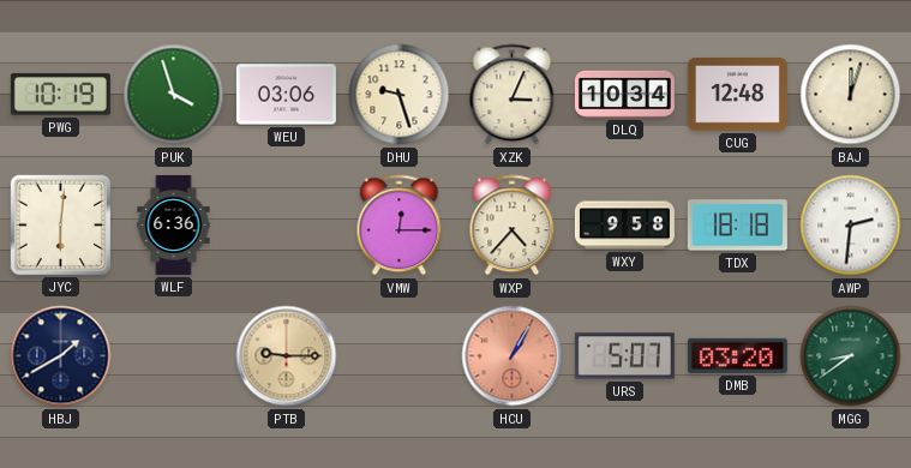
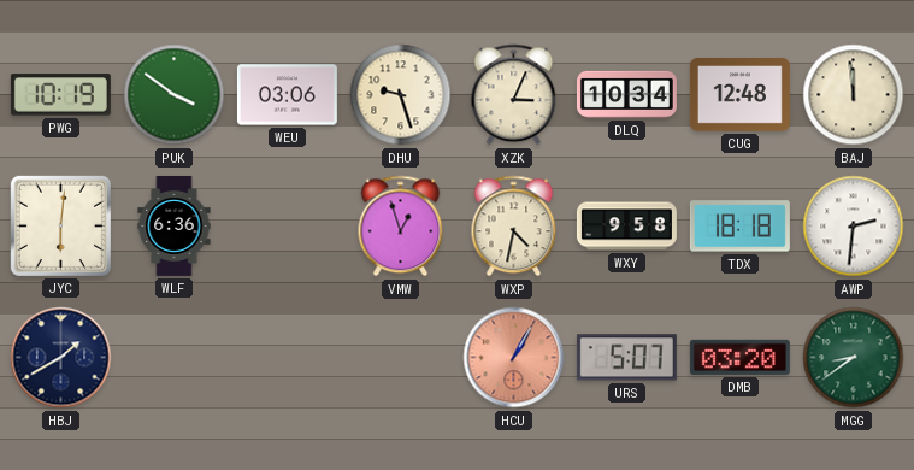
PUK: 3:57 -> 3:51 (175, 95)
BAJ: 12:03 -> 11:59 (854, 95)
VMW: 12:15 -> 12:57 (401, 227)
WXP: 4:37 -> 4:32 (514, 227)
PTB: 9:15 -> none (287, 356)
